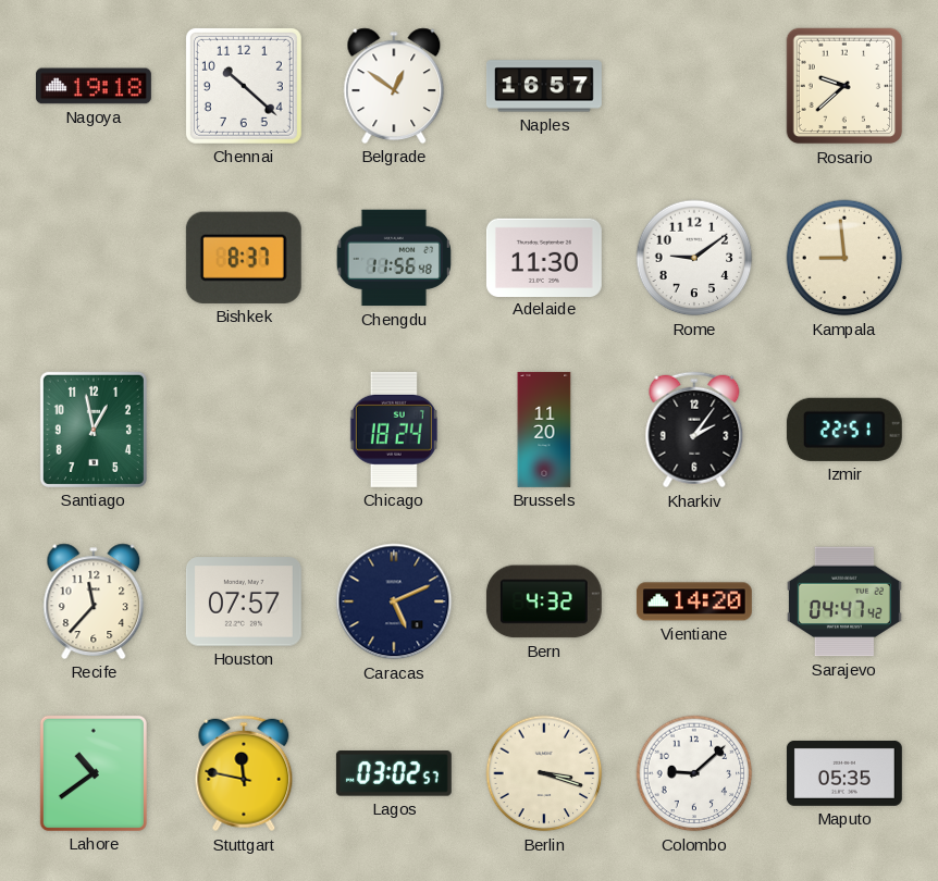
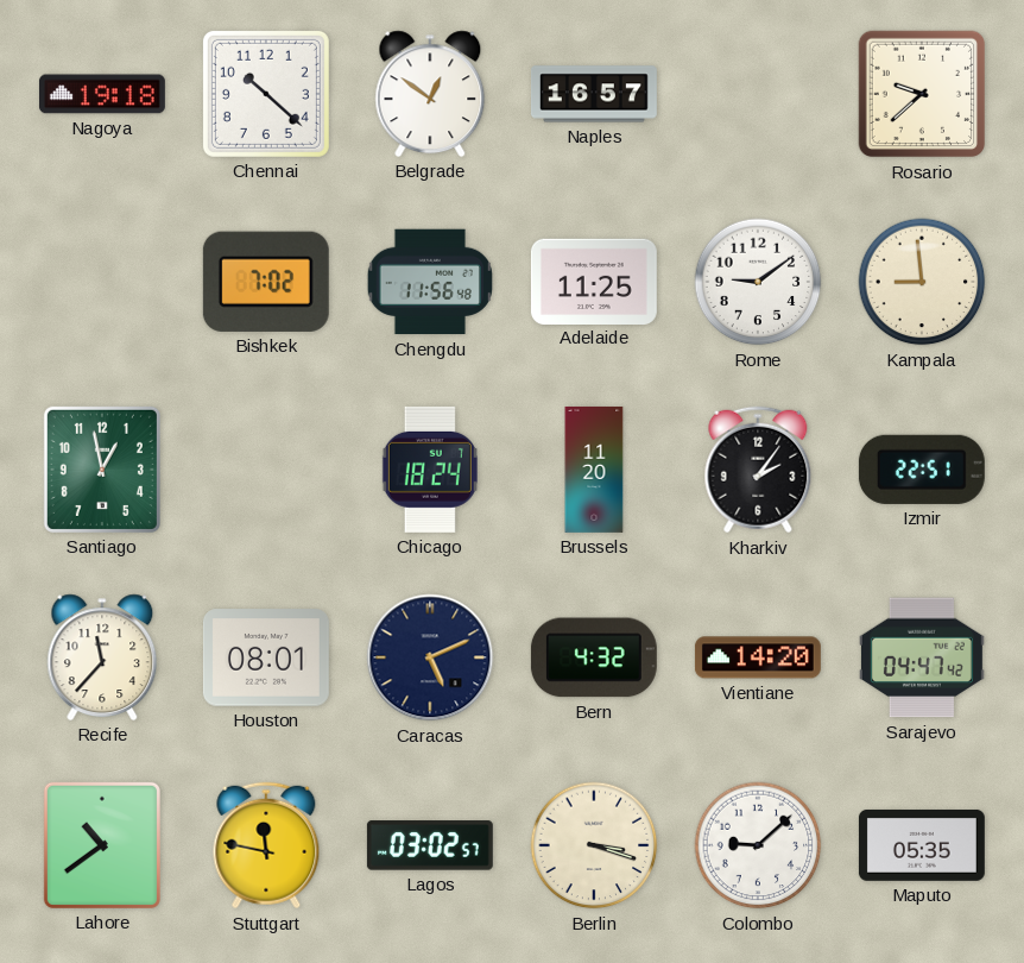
Bishkek: 8:37 -> 7:02 (266, 282)
Adelaide: 11:30 -> 11:25 (594, 281)
Houston: 07:57 -> 08:01 (266, 657)
